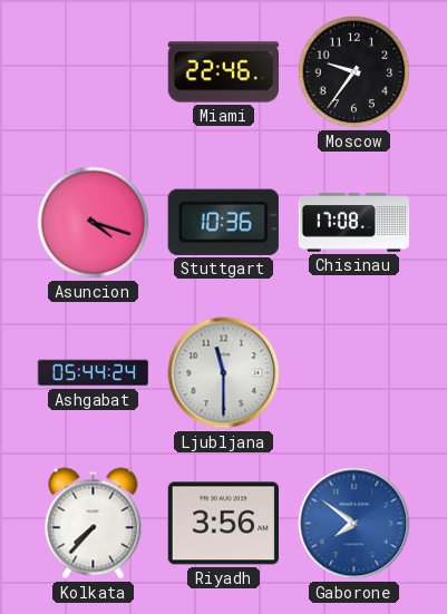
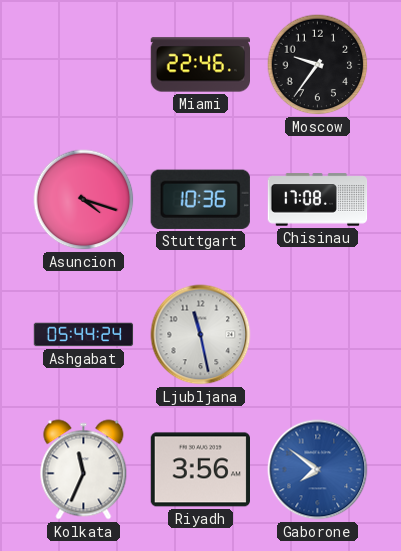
Ljubljana: 11:30 -> 11:28 (201, 335)
Kolkata: 7:37 -> 11:34 (84, 470)
